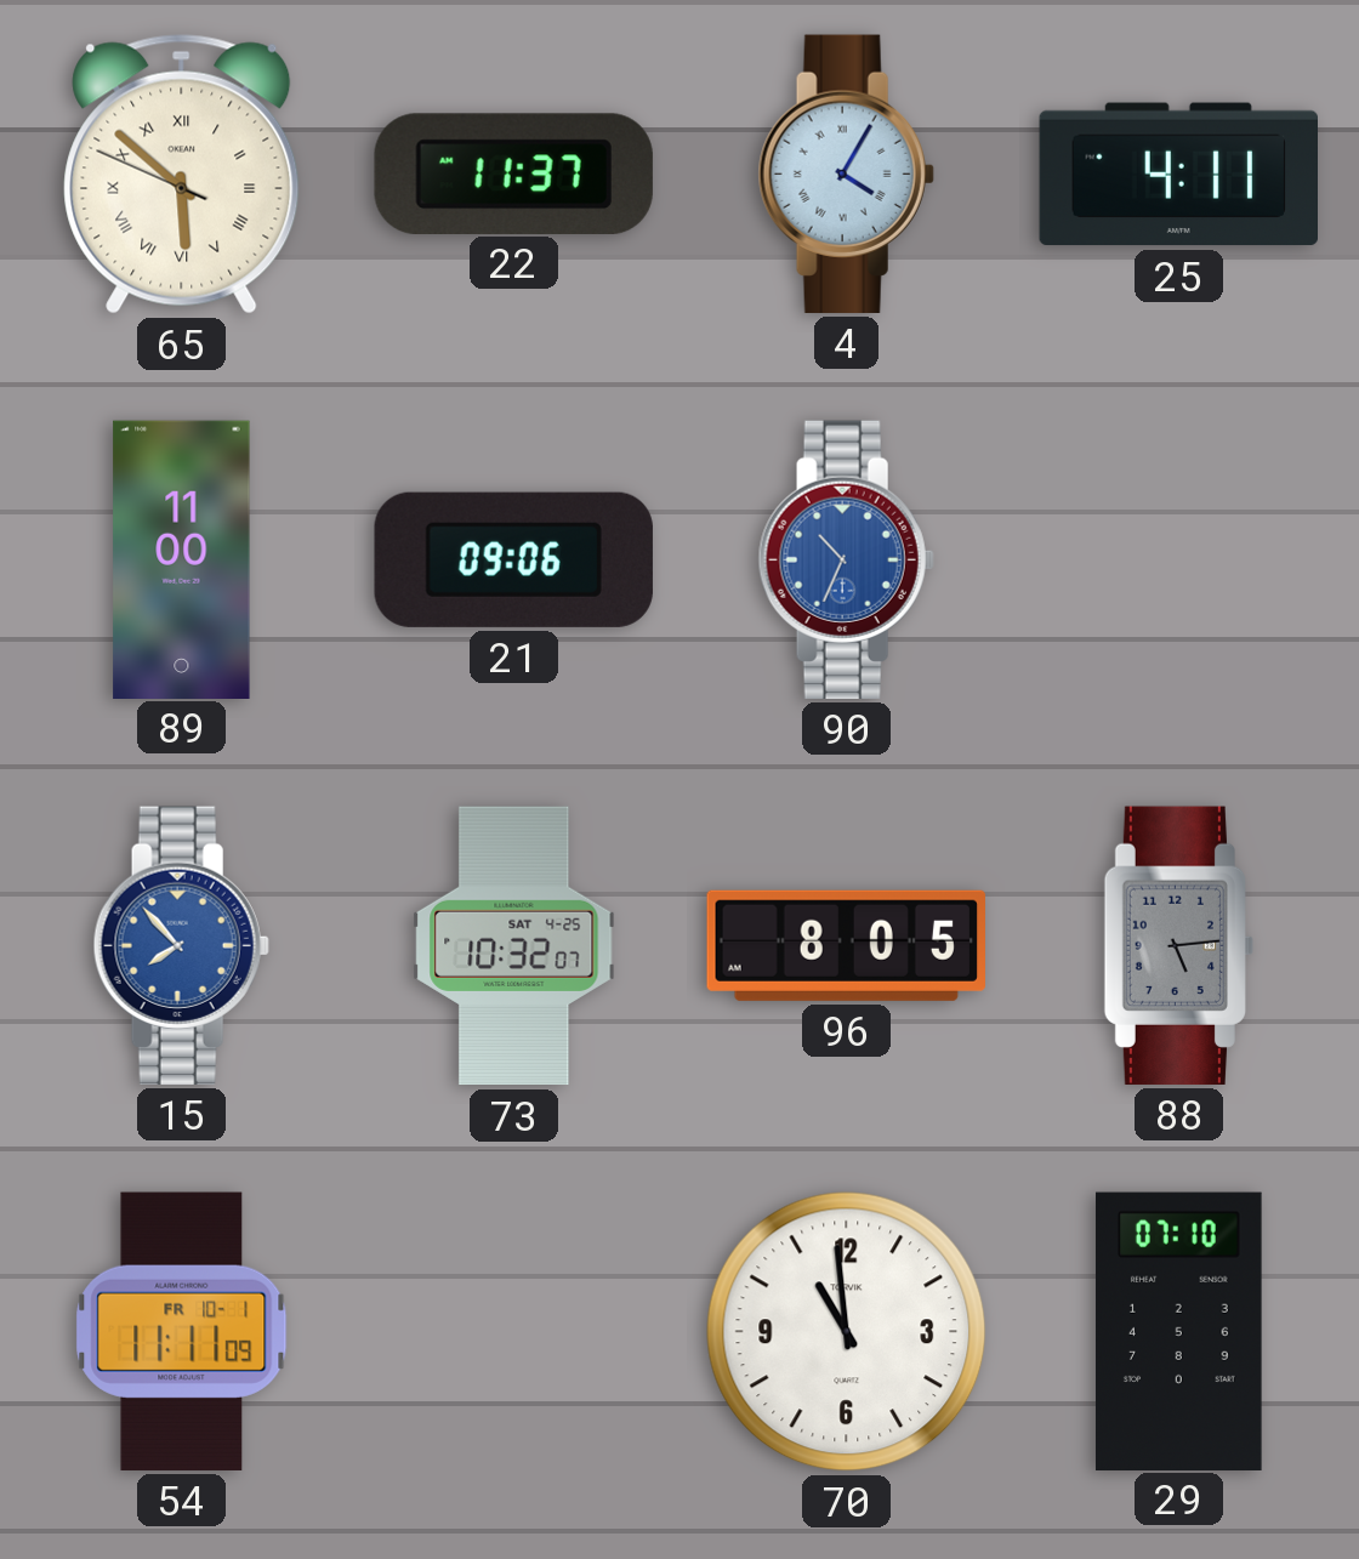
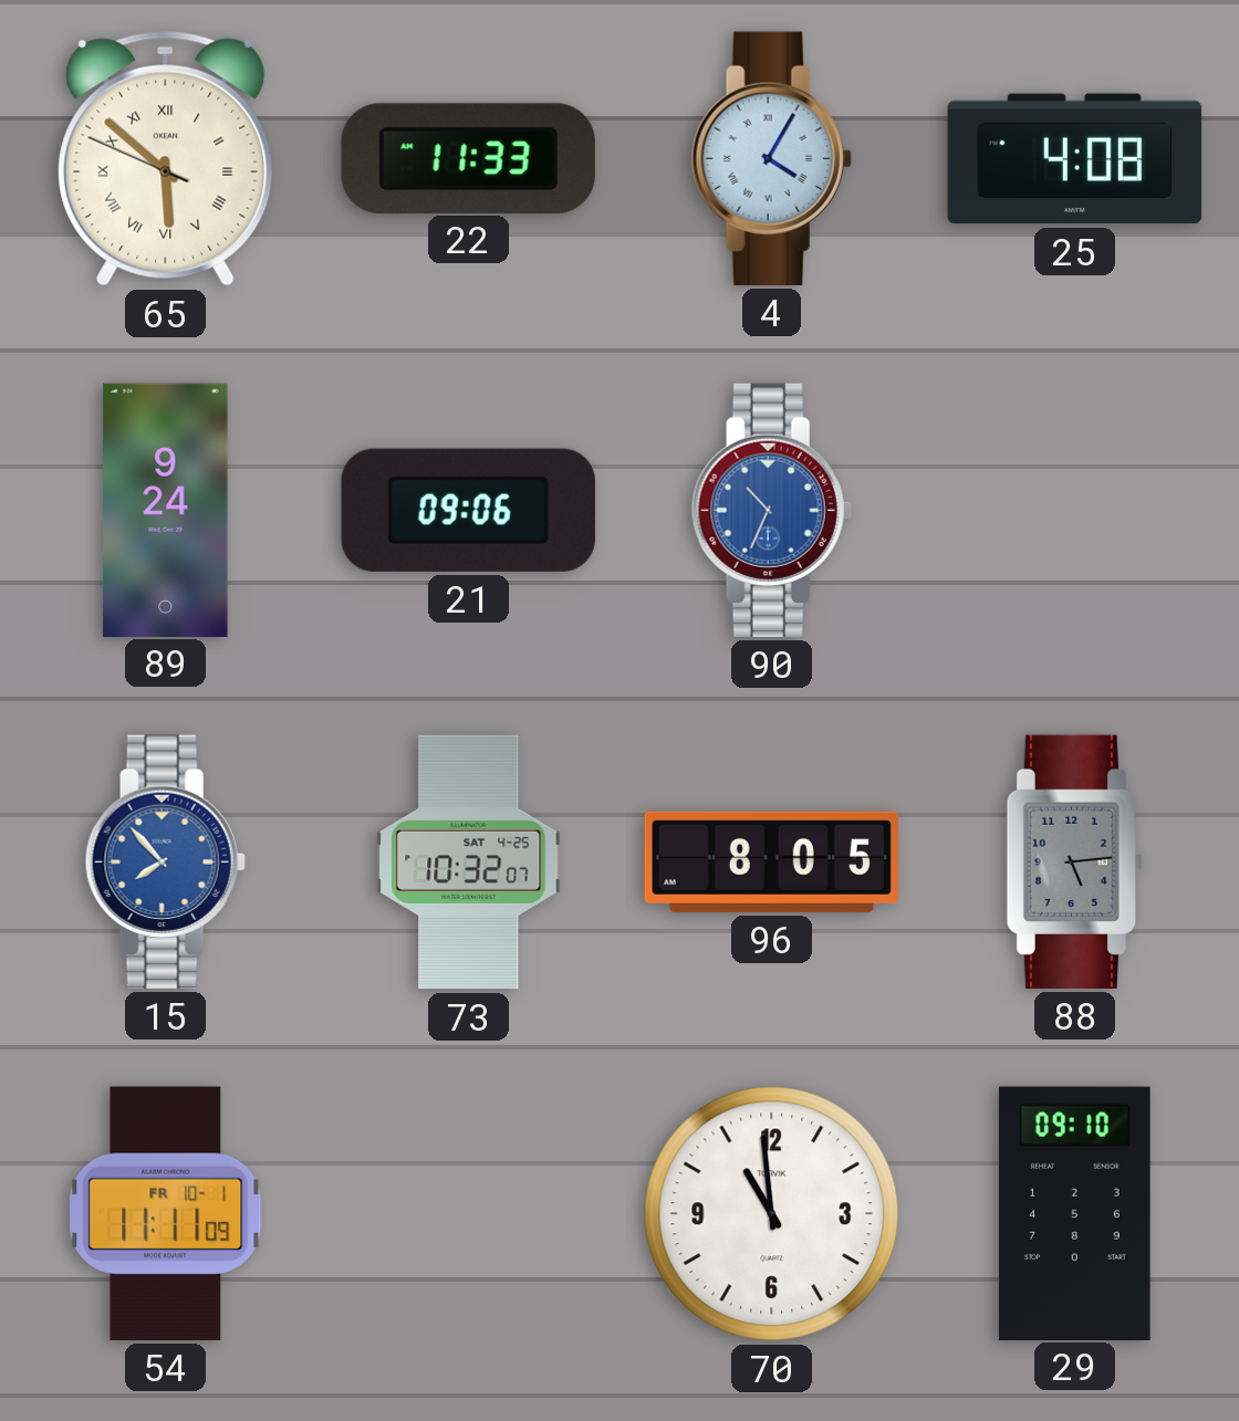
22: 11:37 -> 11:33 (468, 158)
25: 4:11 -> 4:08 (1074, 159)
89: 11:00 -> 9:24 (166, 510)
29: 07:10 -> 09:10 (1074, 1213)
